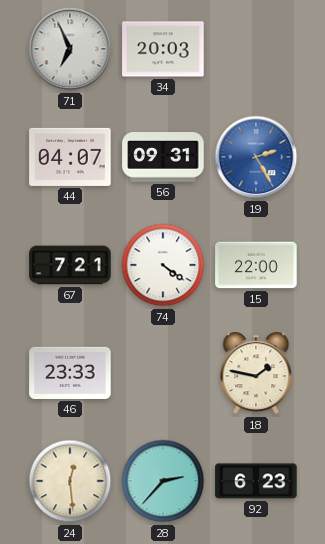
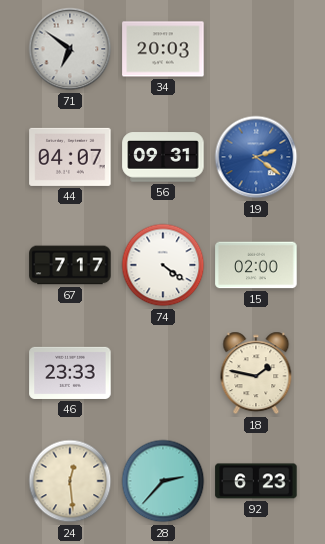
71: 6:56 -> 6:51 (70, 49)
19: 2:25 -> 2:21 (256, 157)
67: 7:21 -> 7:17 (70, 265)
15: 22:00 -> 02:00 (256, 265)
